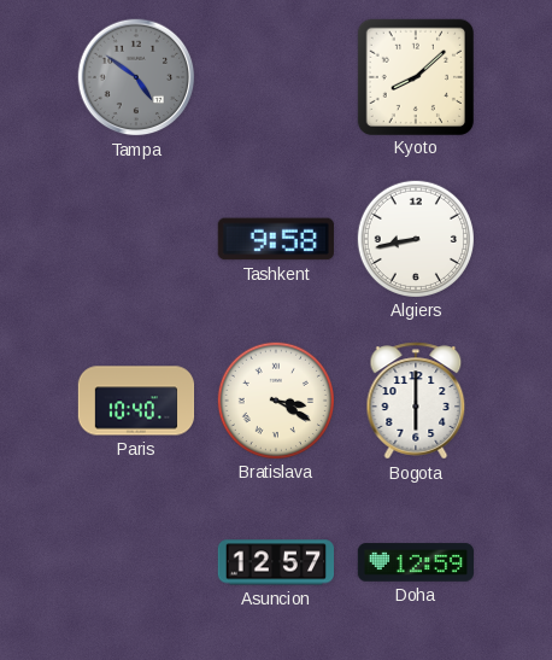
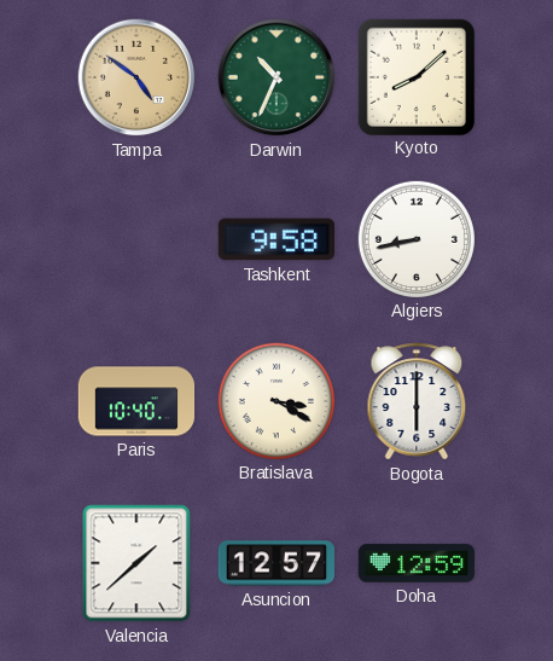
Tampa dial: grey -> champagne (136, 77)
Darwin: none -> 10:34 (276, 77)
Valencia: none -> 1:38 (136, 563)
